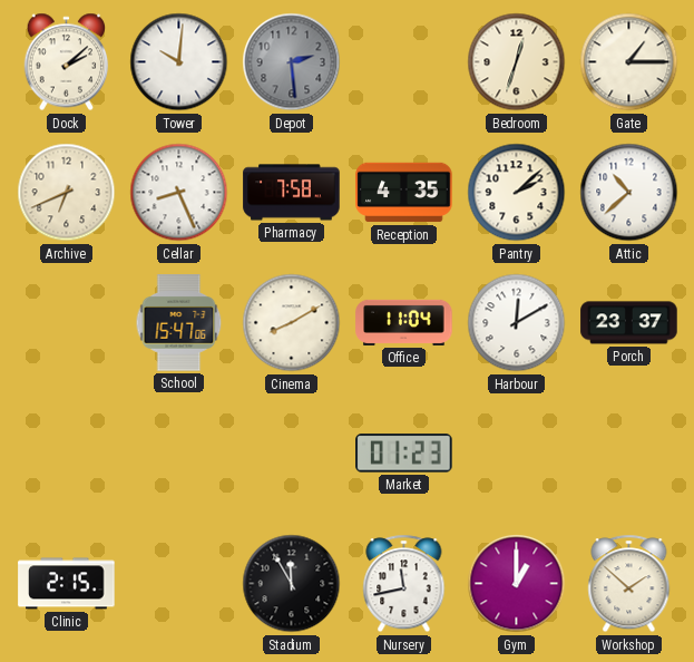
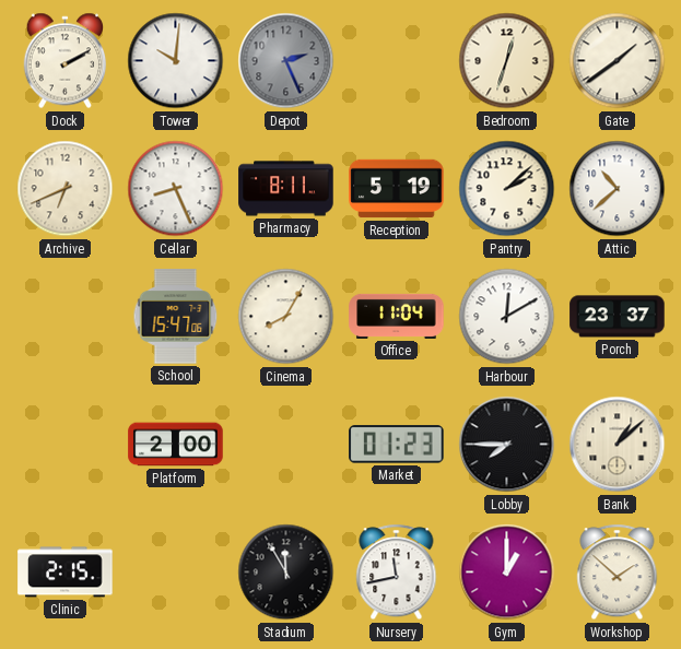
Dock: 2:08 -> 2:10 (66, 61)
Depot: 2:29 -> 2:26 (286, 61)
Gate: 1:15 -> 1:39 (618, 61)
Pharmacy: 7:58 -> 8:11 (286, 189)
Reception: 4:35 -> 5:19 (397, 189)
Cinema: 8:10 -> 8:05 (286, 317)
Platform: none -> 2:00 (176, 445)
Lobby: none -> 7:45 (507, 445)
Bank: none -> 1:08 (618, 445)
